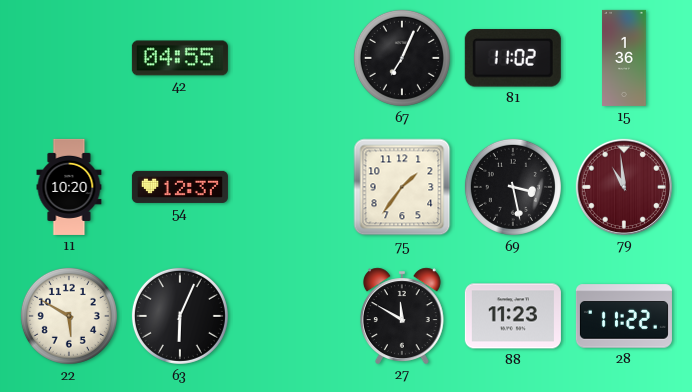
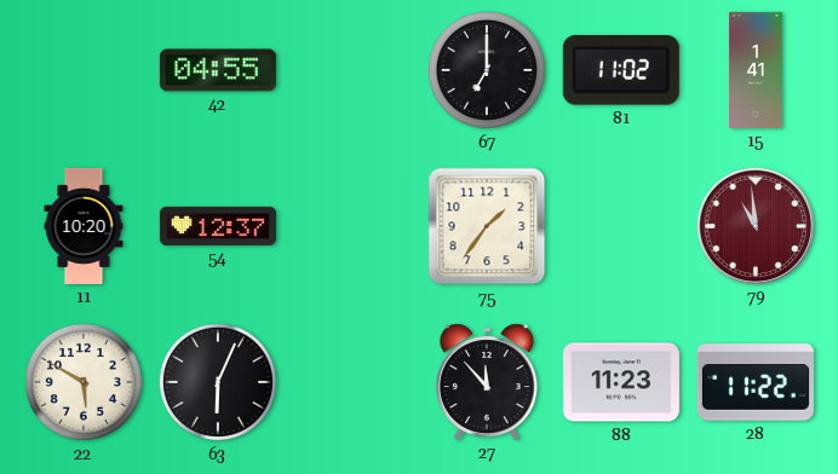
67: 7:04 -> 7:00 (487, 70)
15: 1:36 -> 1:41 (756, 70)
69: 3:28 -> none (513, 187)
27: 11:50 -> 11:53 (487, 382)
